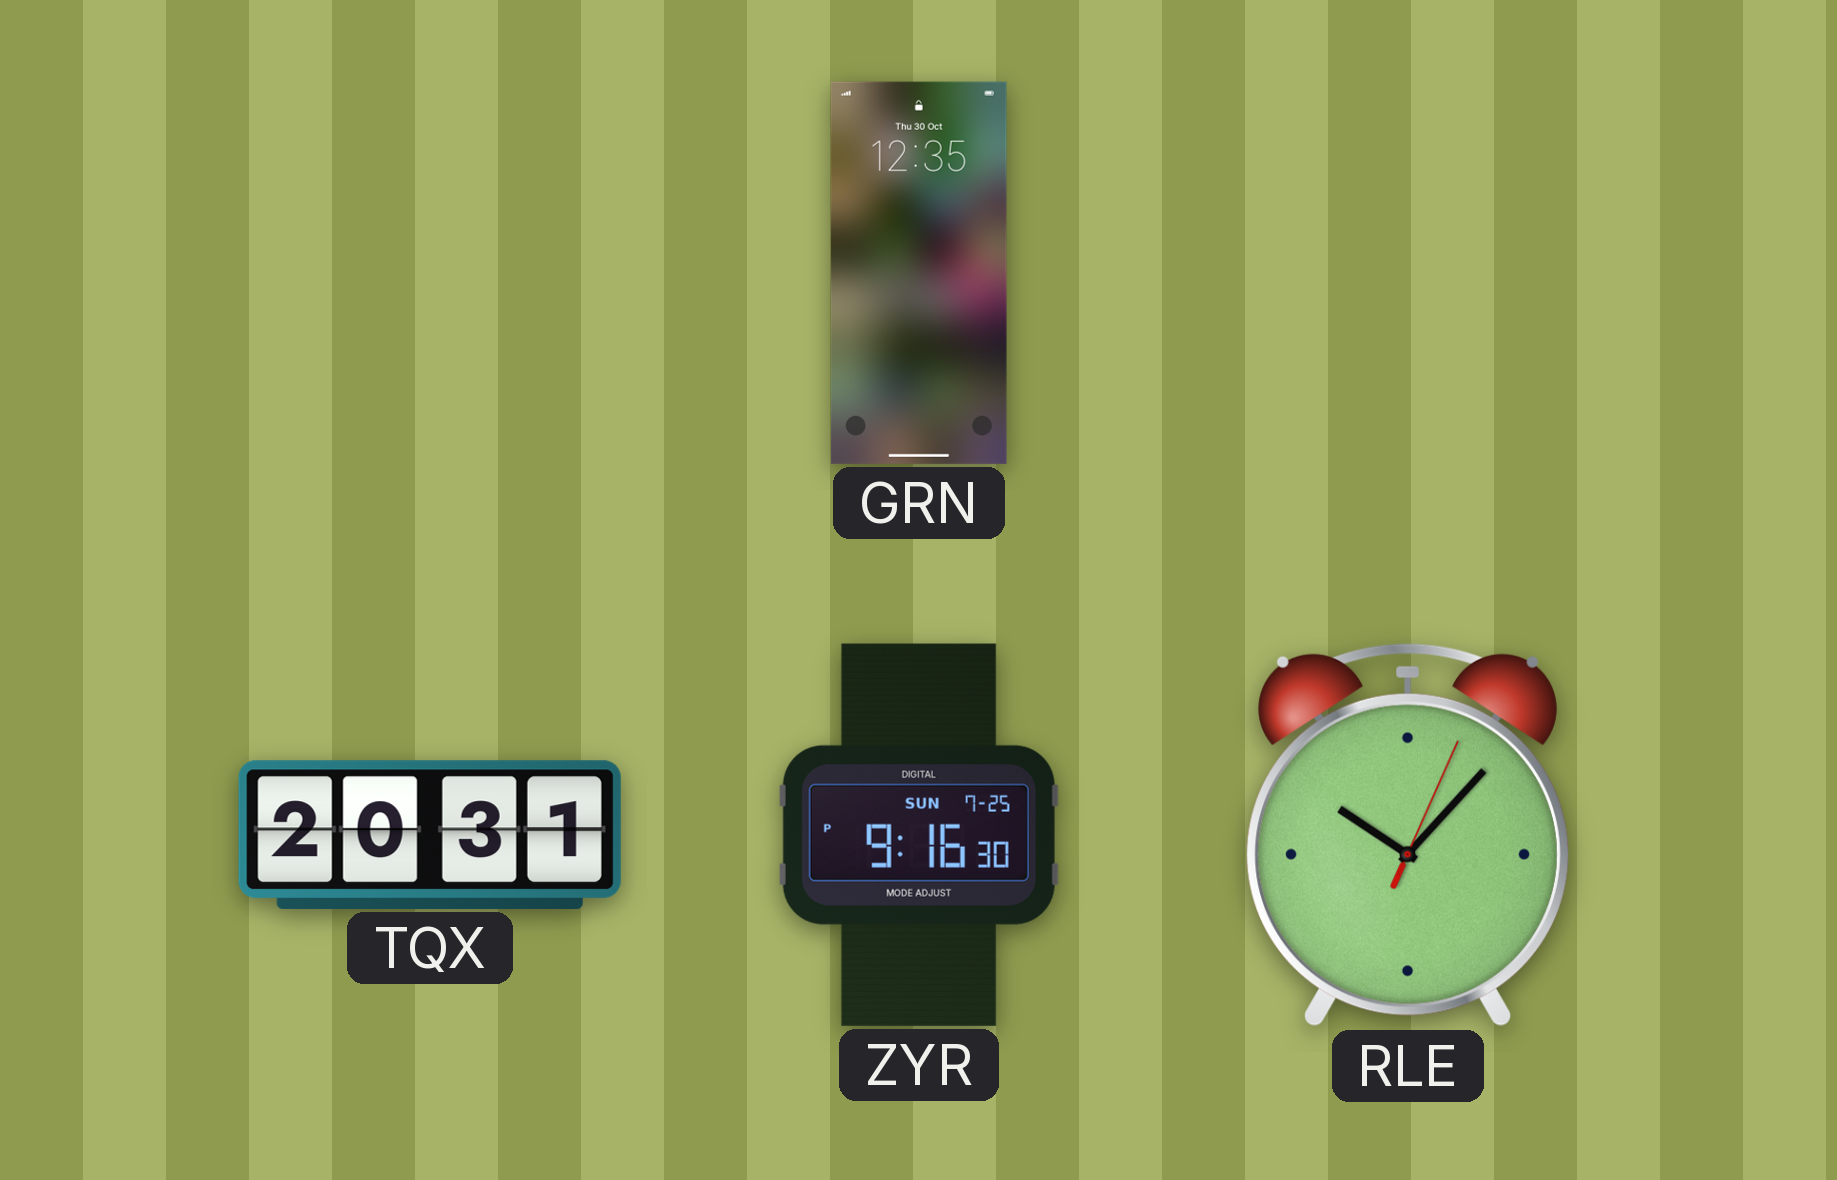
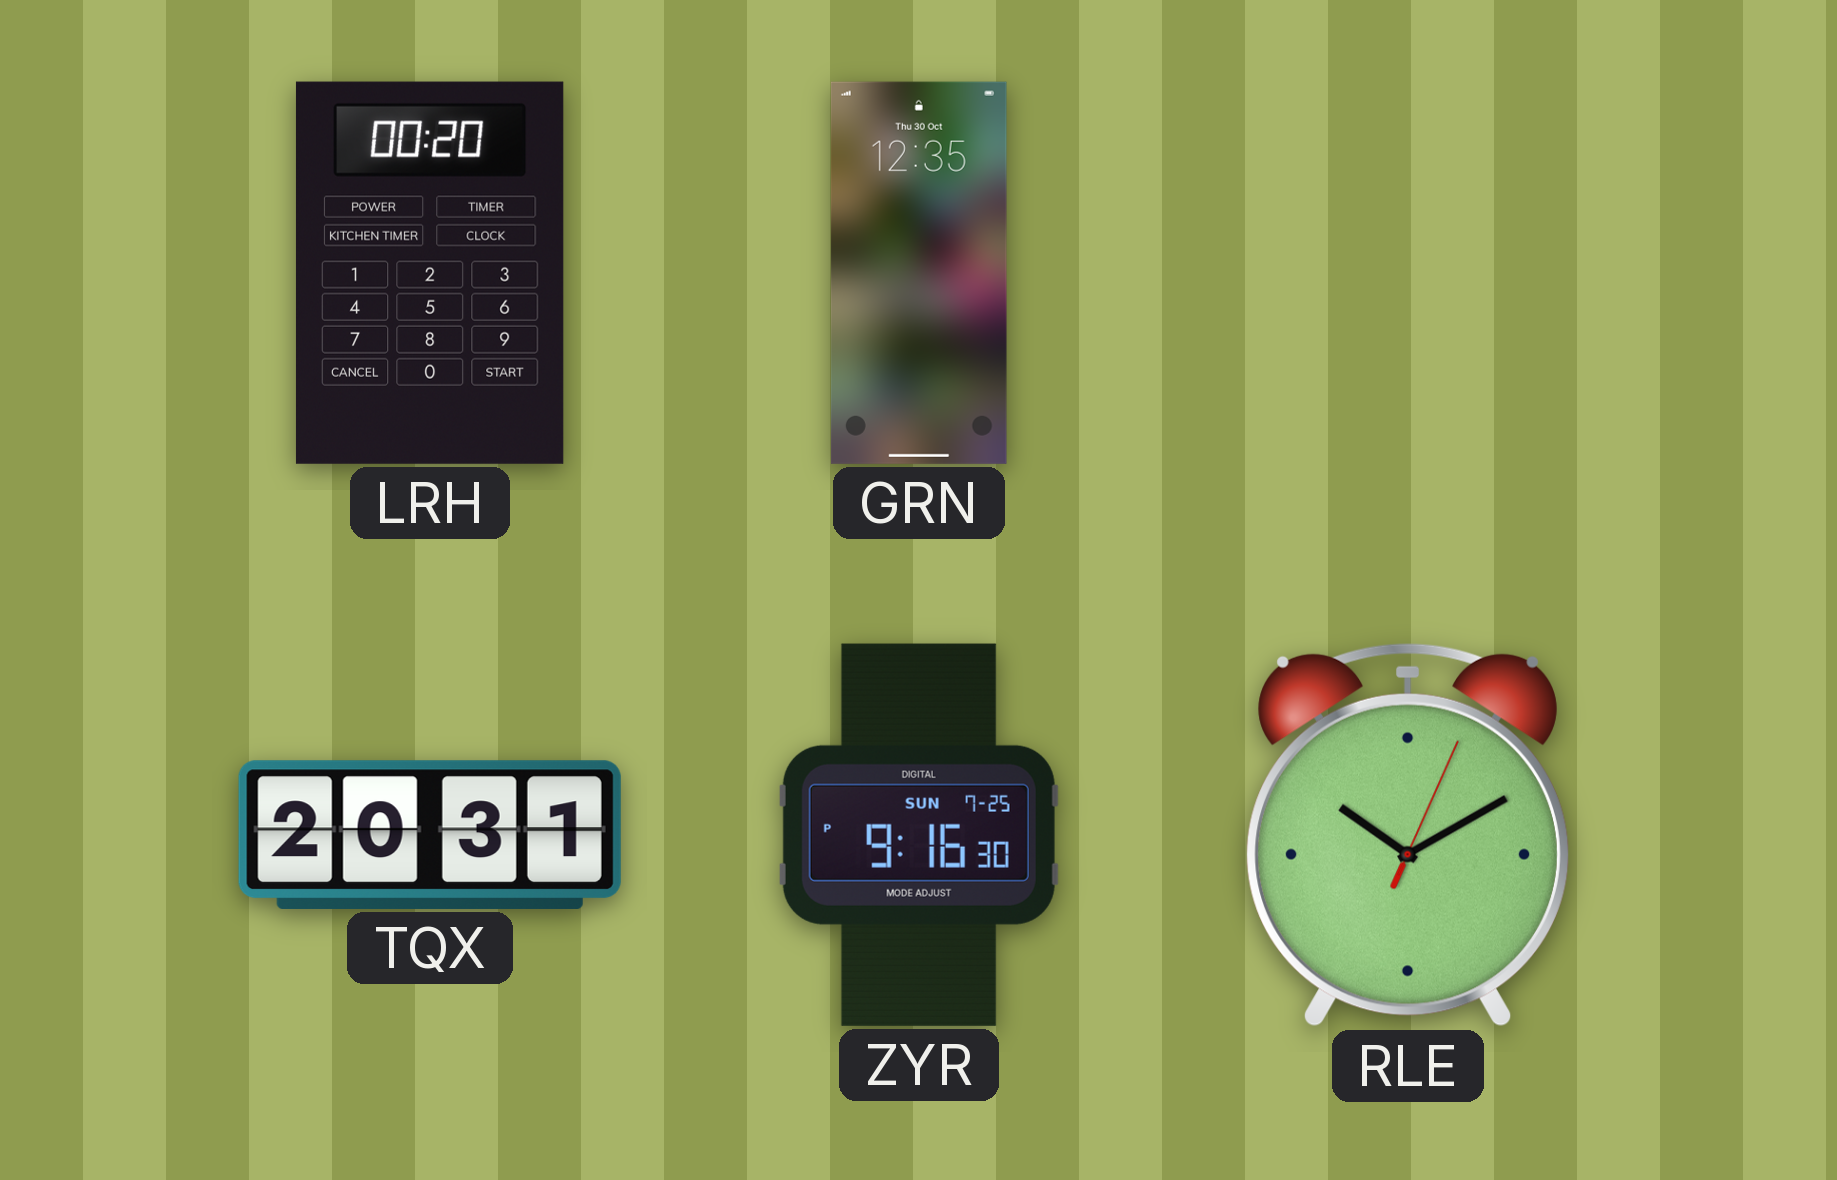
LRH: none -> 00:20 (430, 273)
RLE: 10:07 -> 10:10 (1408, 835)
